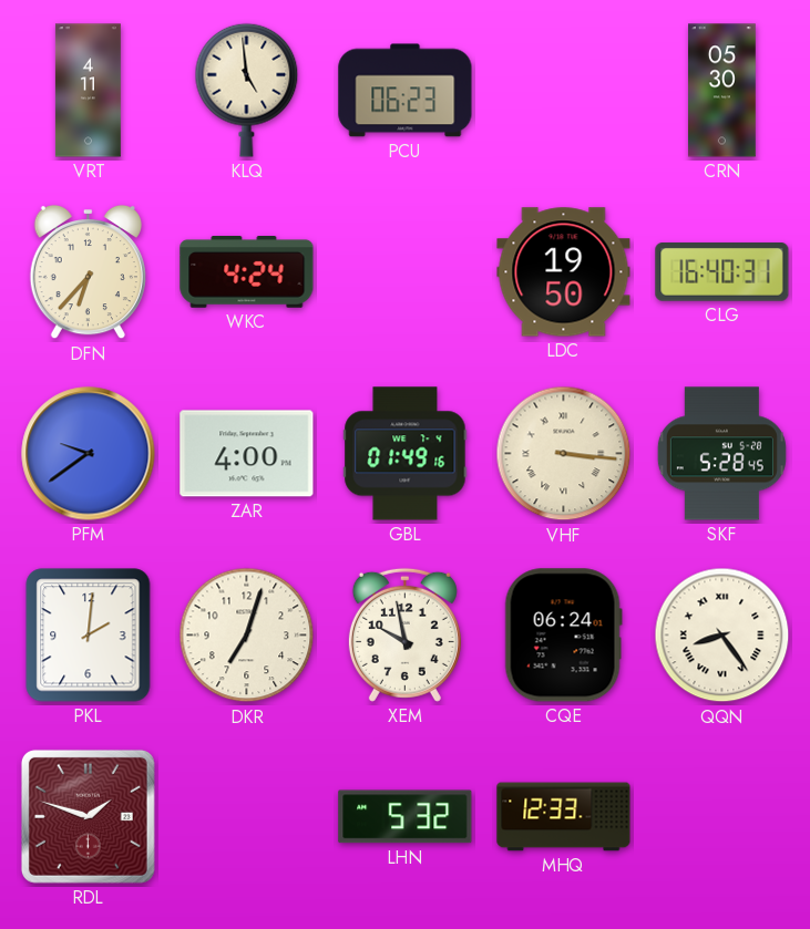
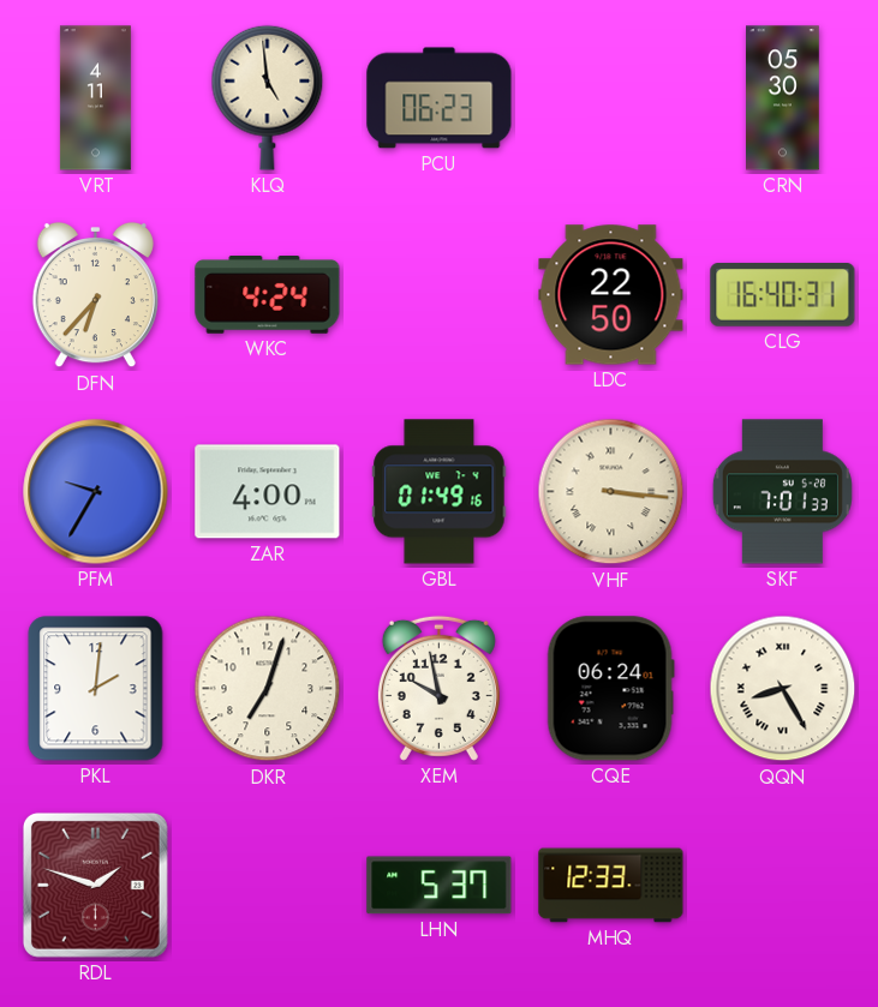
LDC: 19:50 -> 22:50 (611, 295)
PFM: 9:39 -> 9:35 (96, 492)
SKF: 5:28 -> 7:01 (782, 492)
QQN: 8:24 -> 8:25 (783, 689)
LHN: 5:32 -> 5:37 (440, 886)
